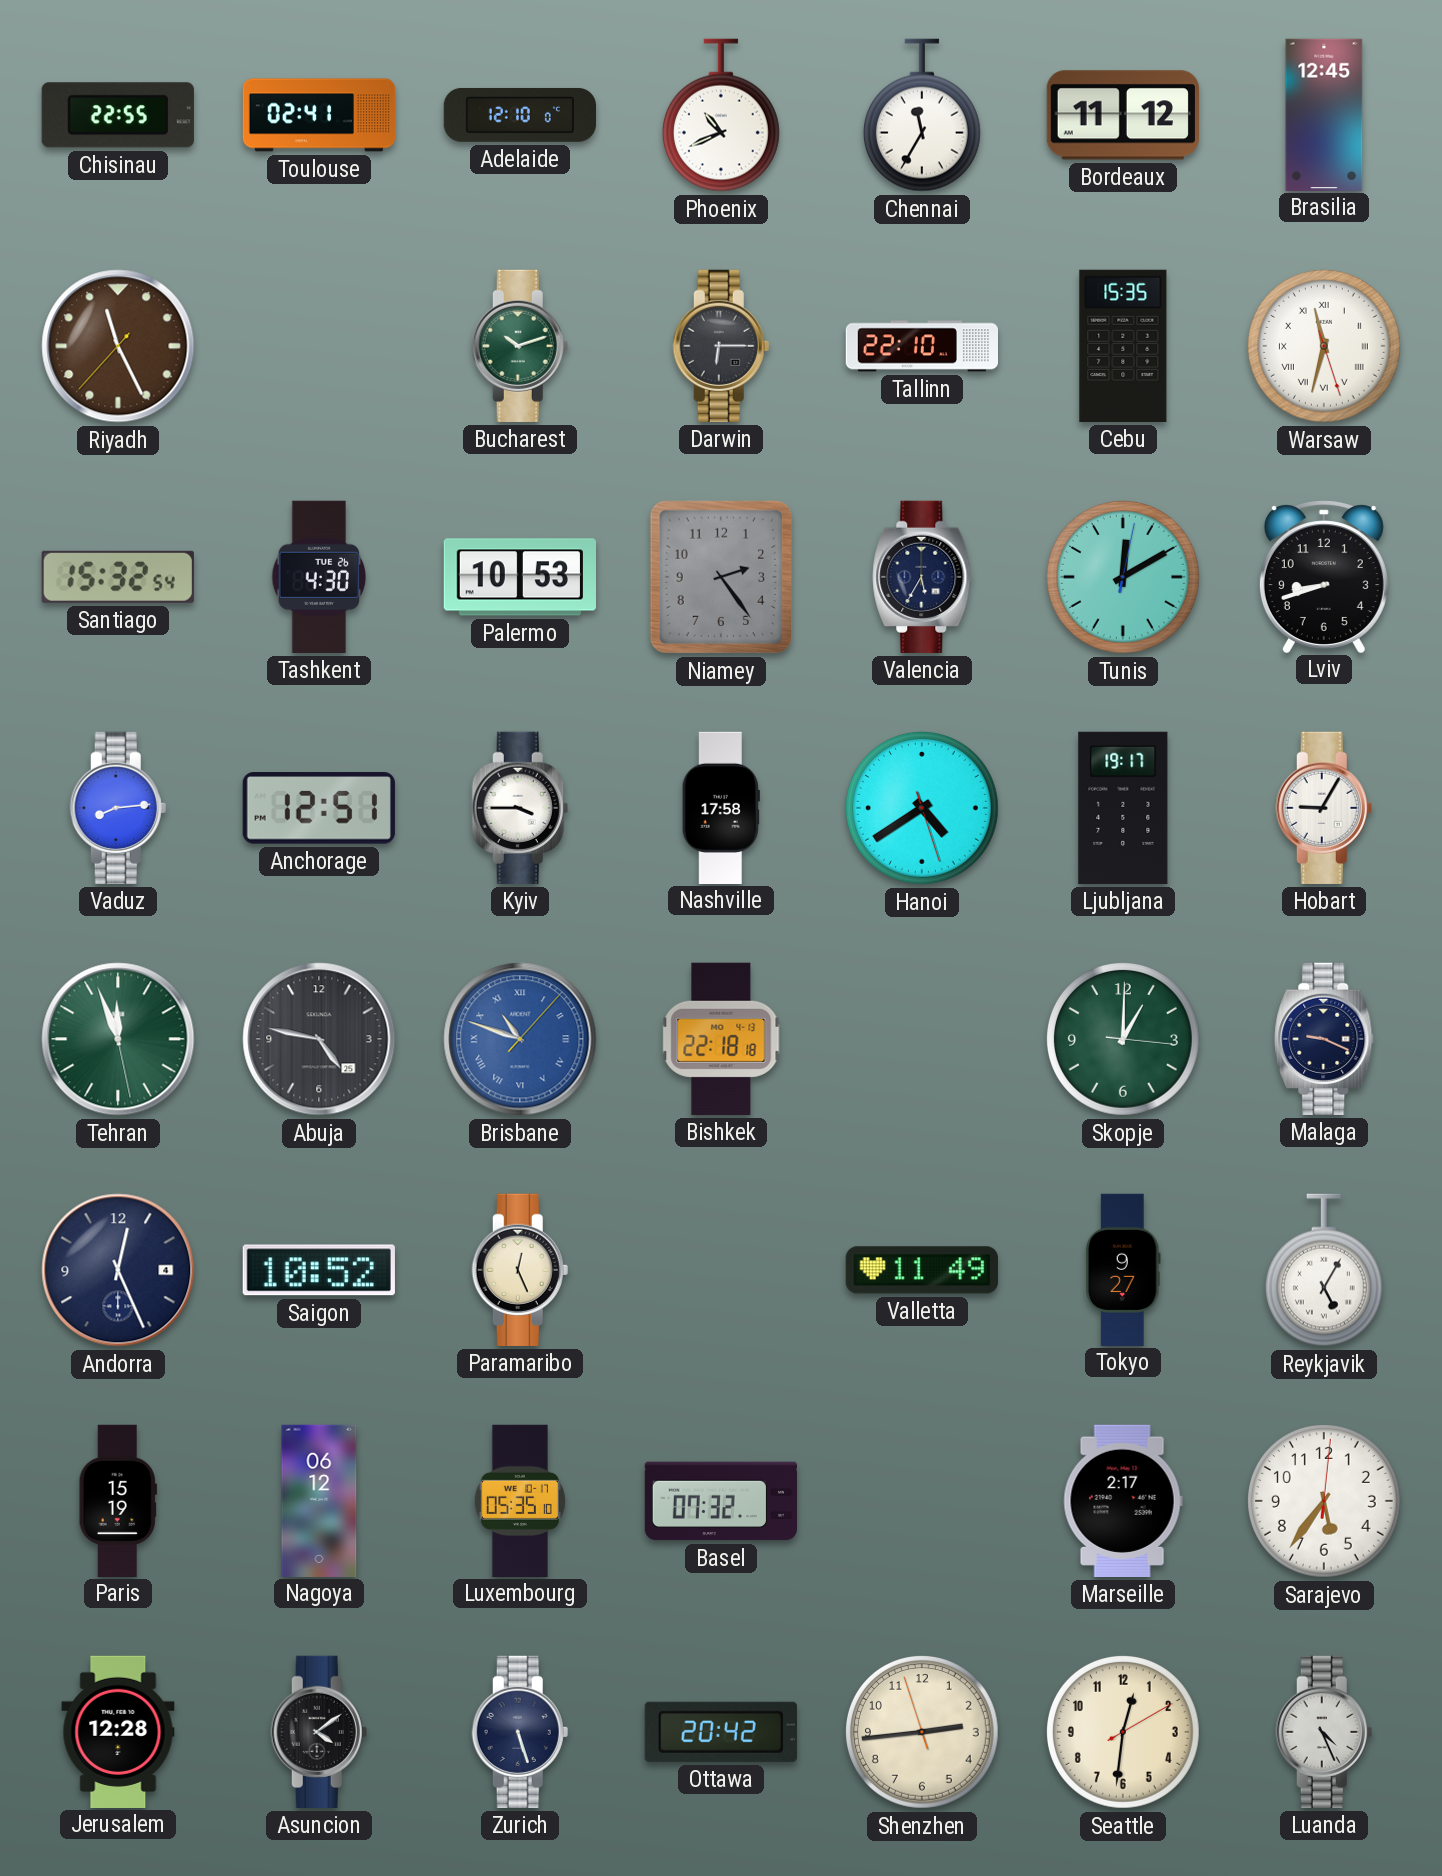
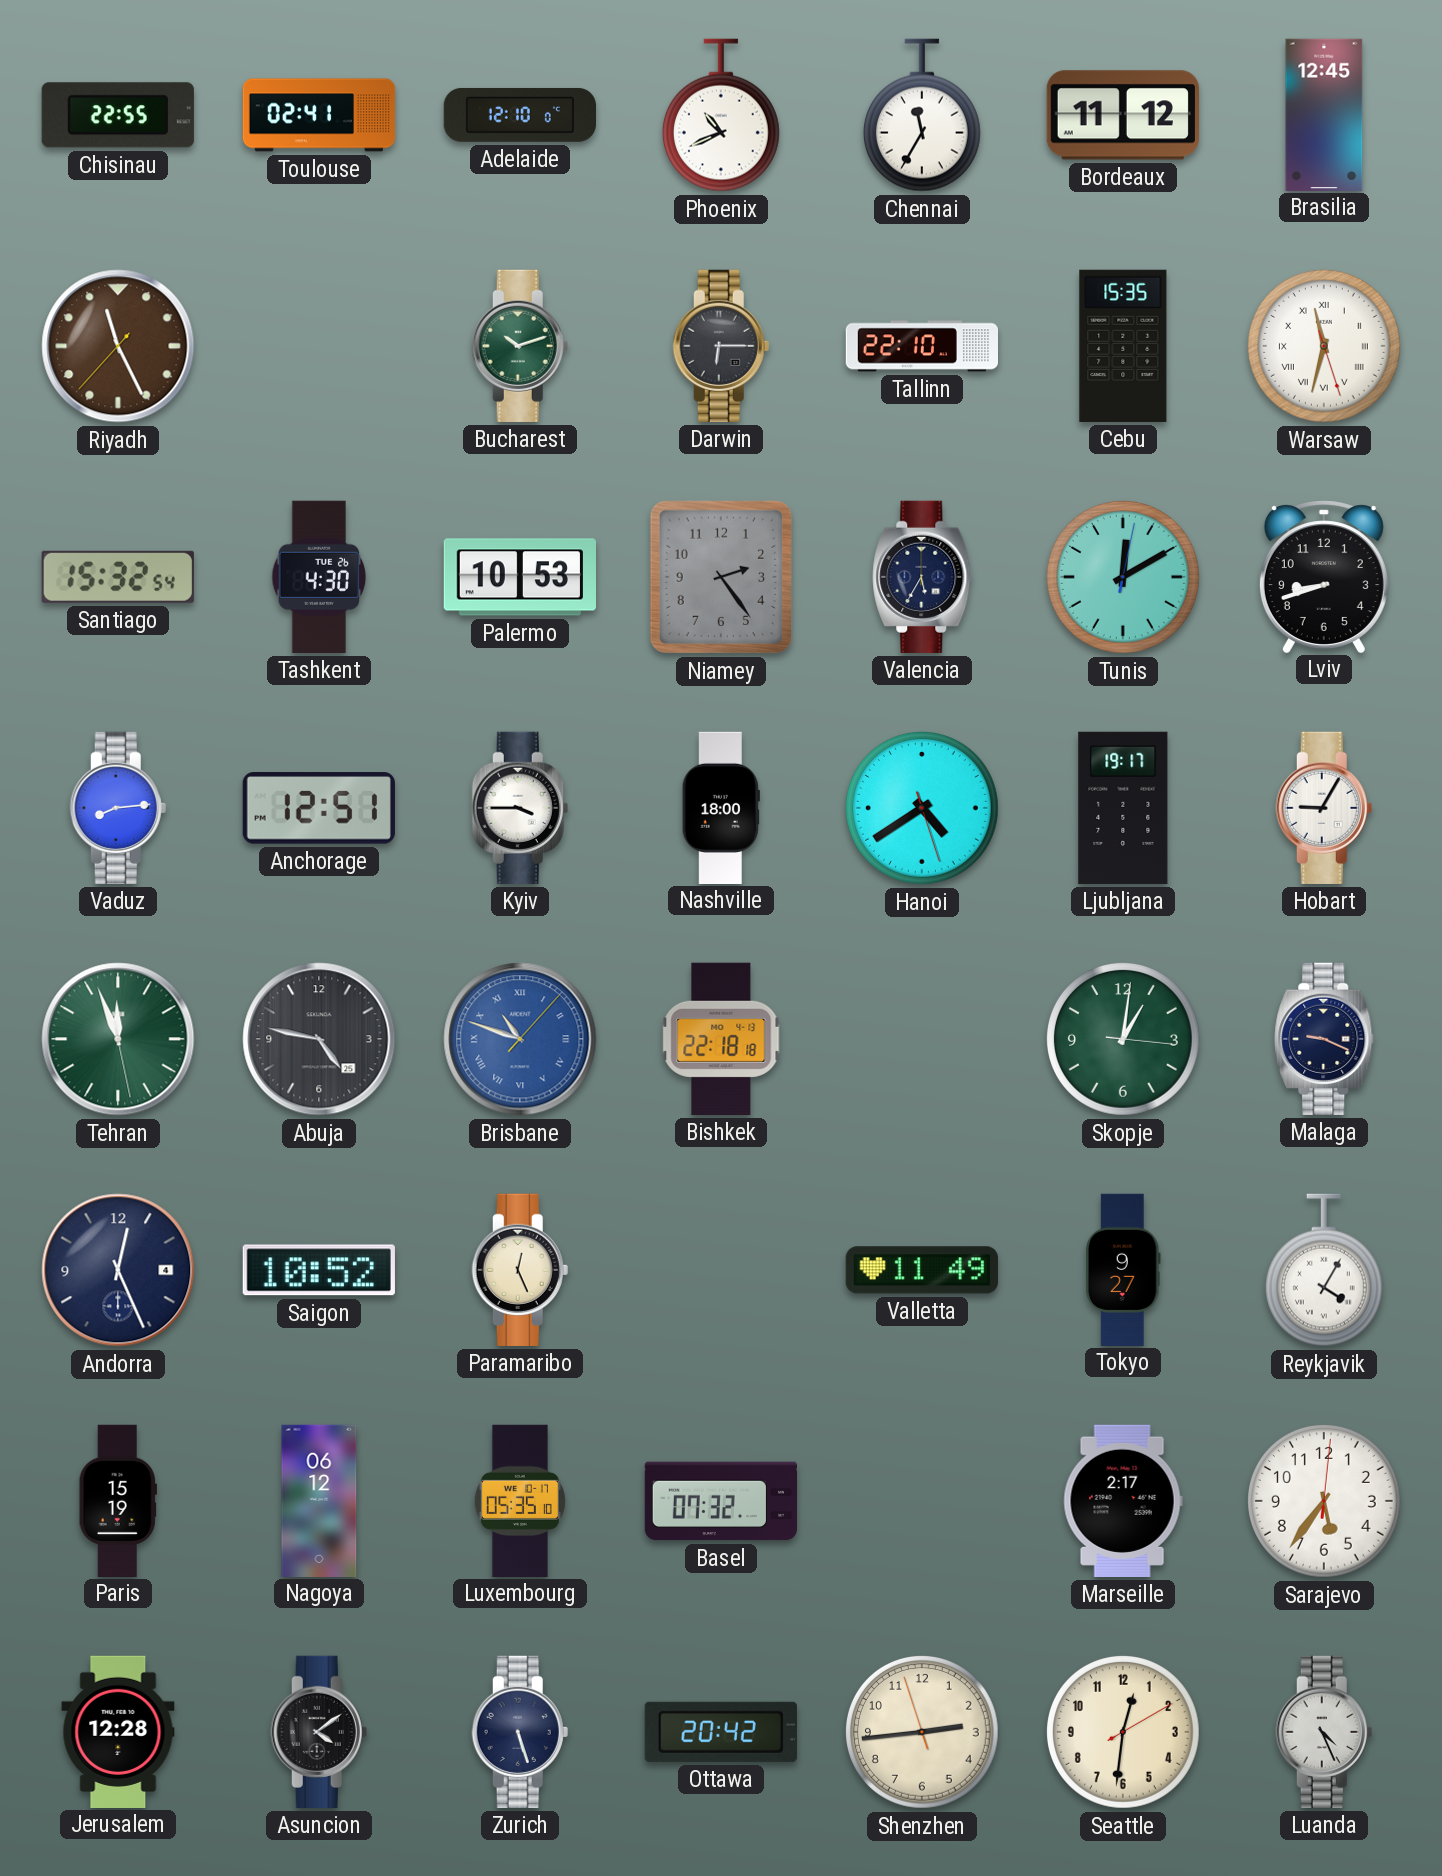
Nashville: 17:58 -> 18:00 (721, 807)
Skopje: 1:00 -> 1:01 (1123, 1039)
Reykjavik: 5:05 -> 4:05 (1324, 1270)
